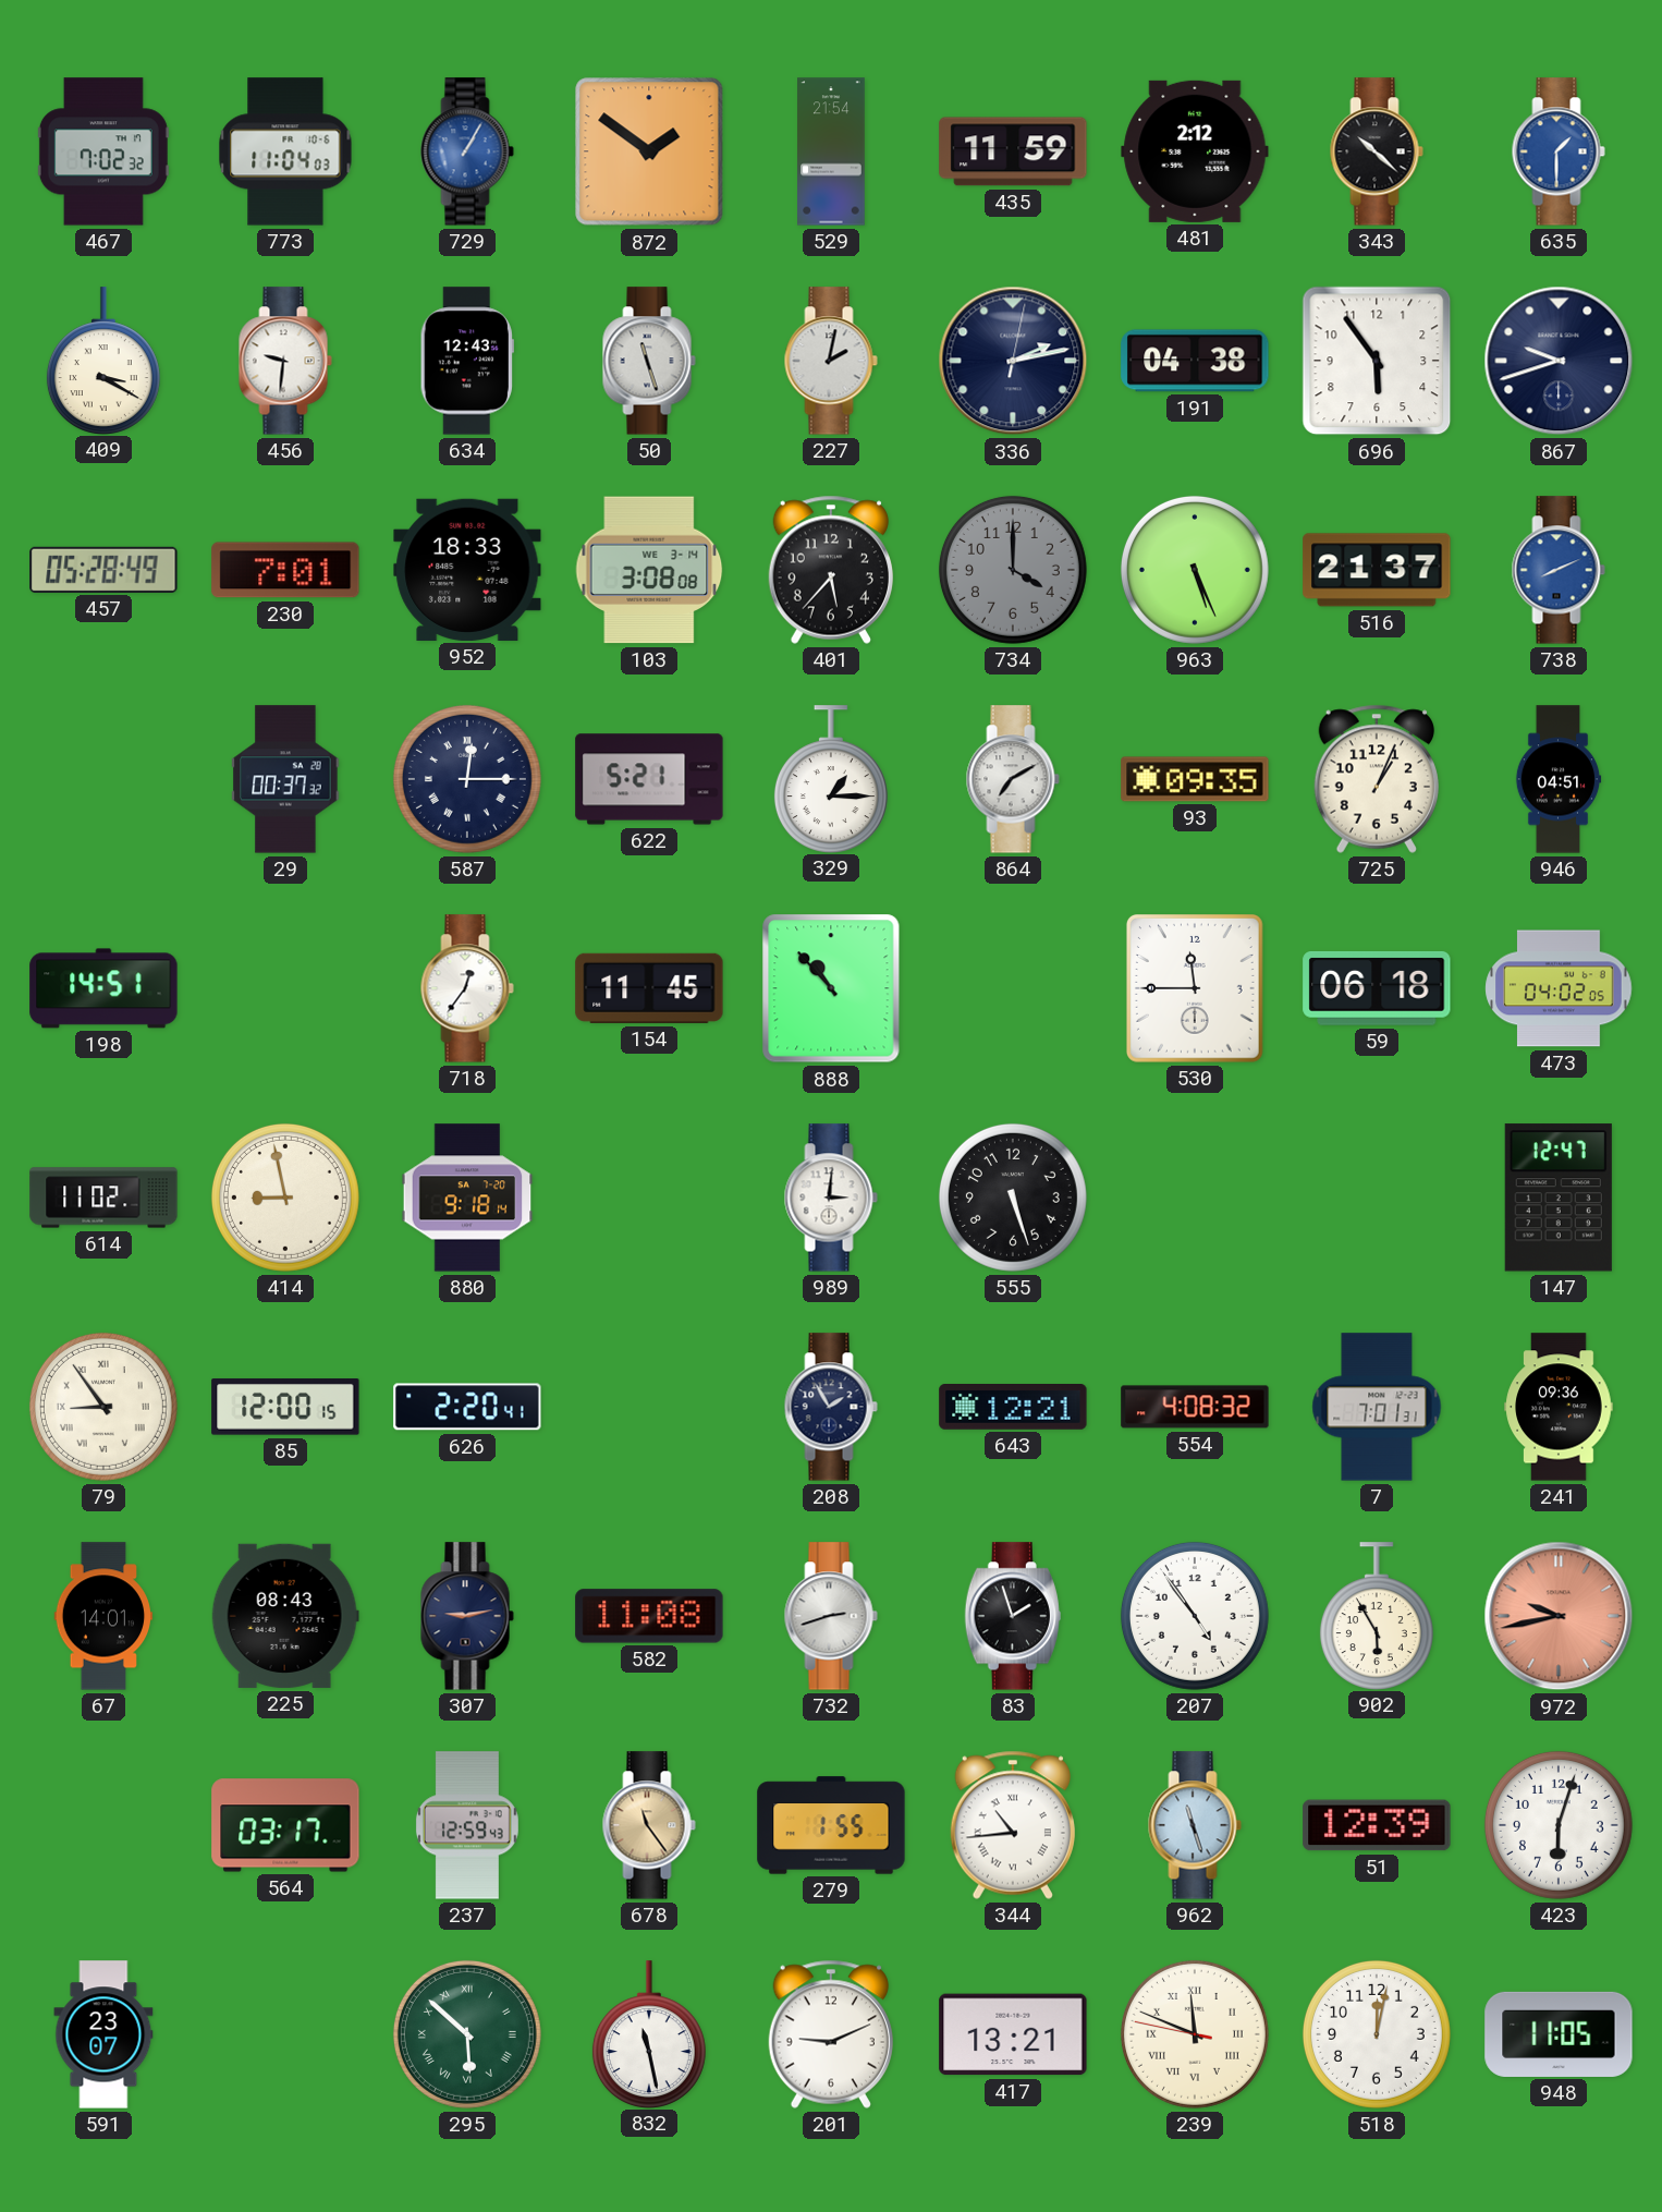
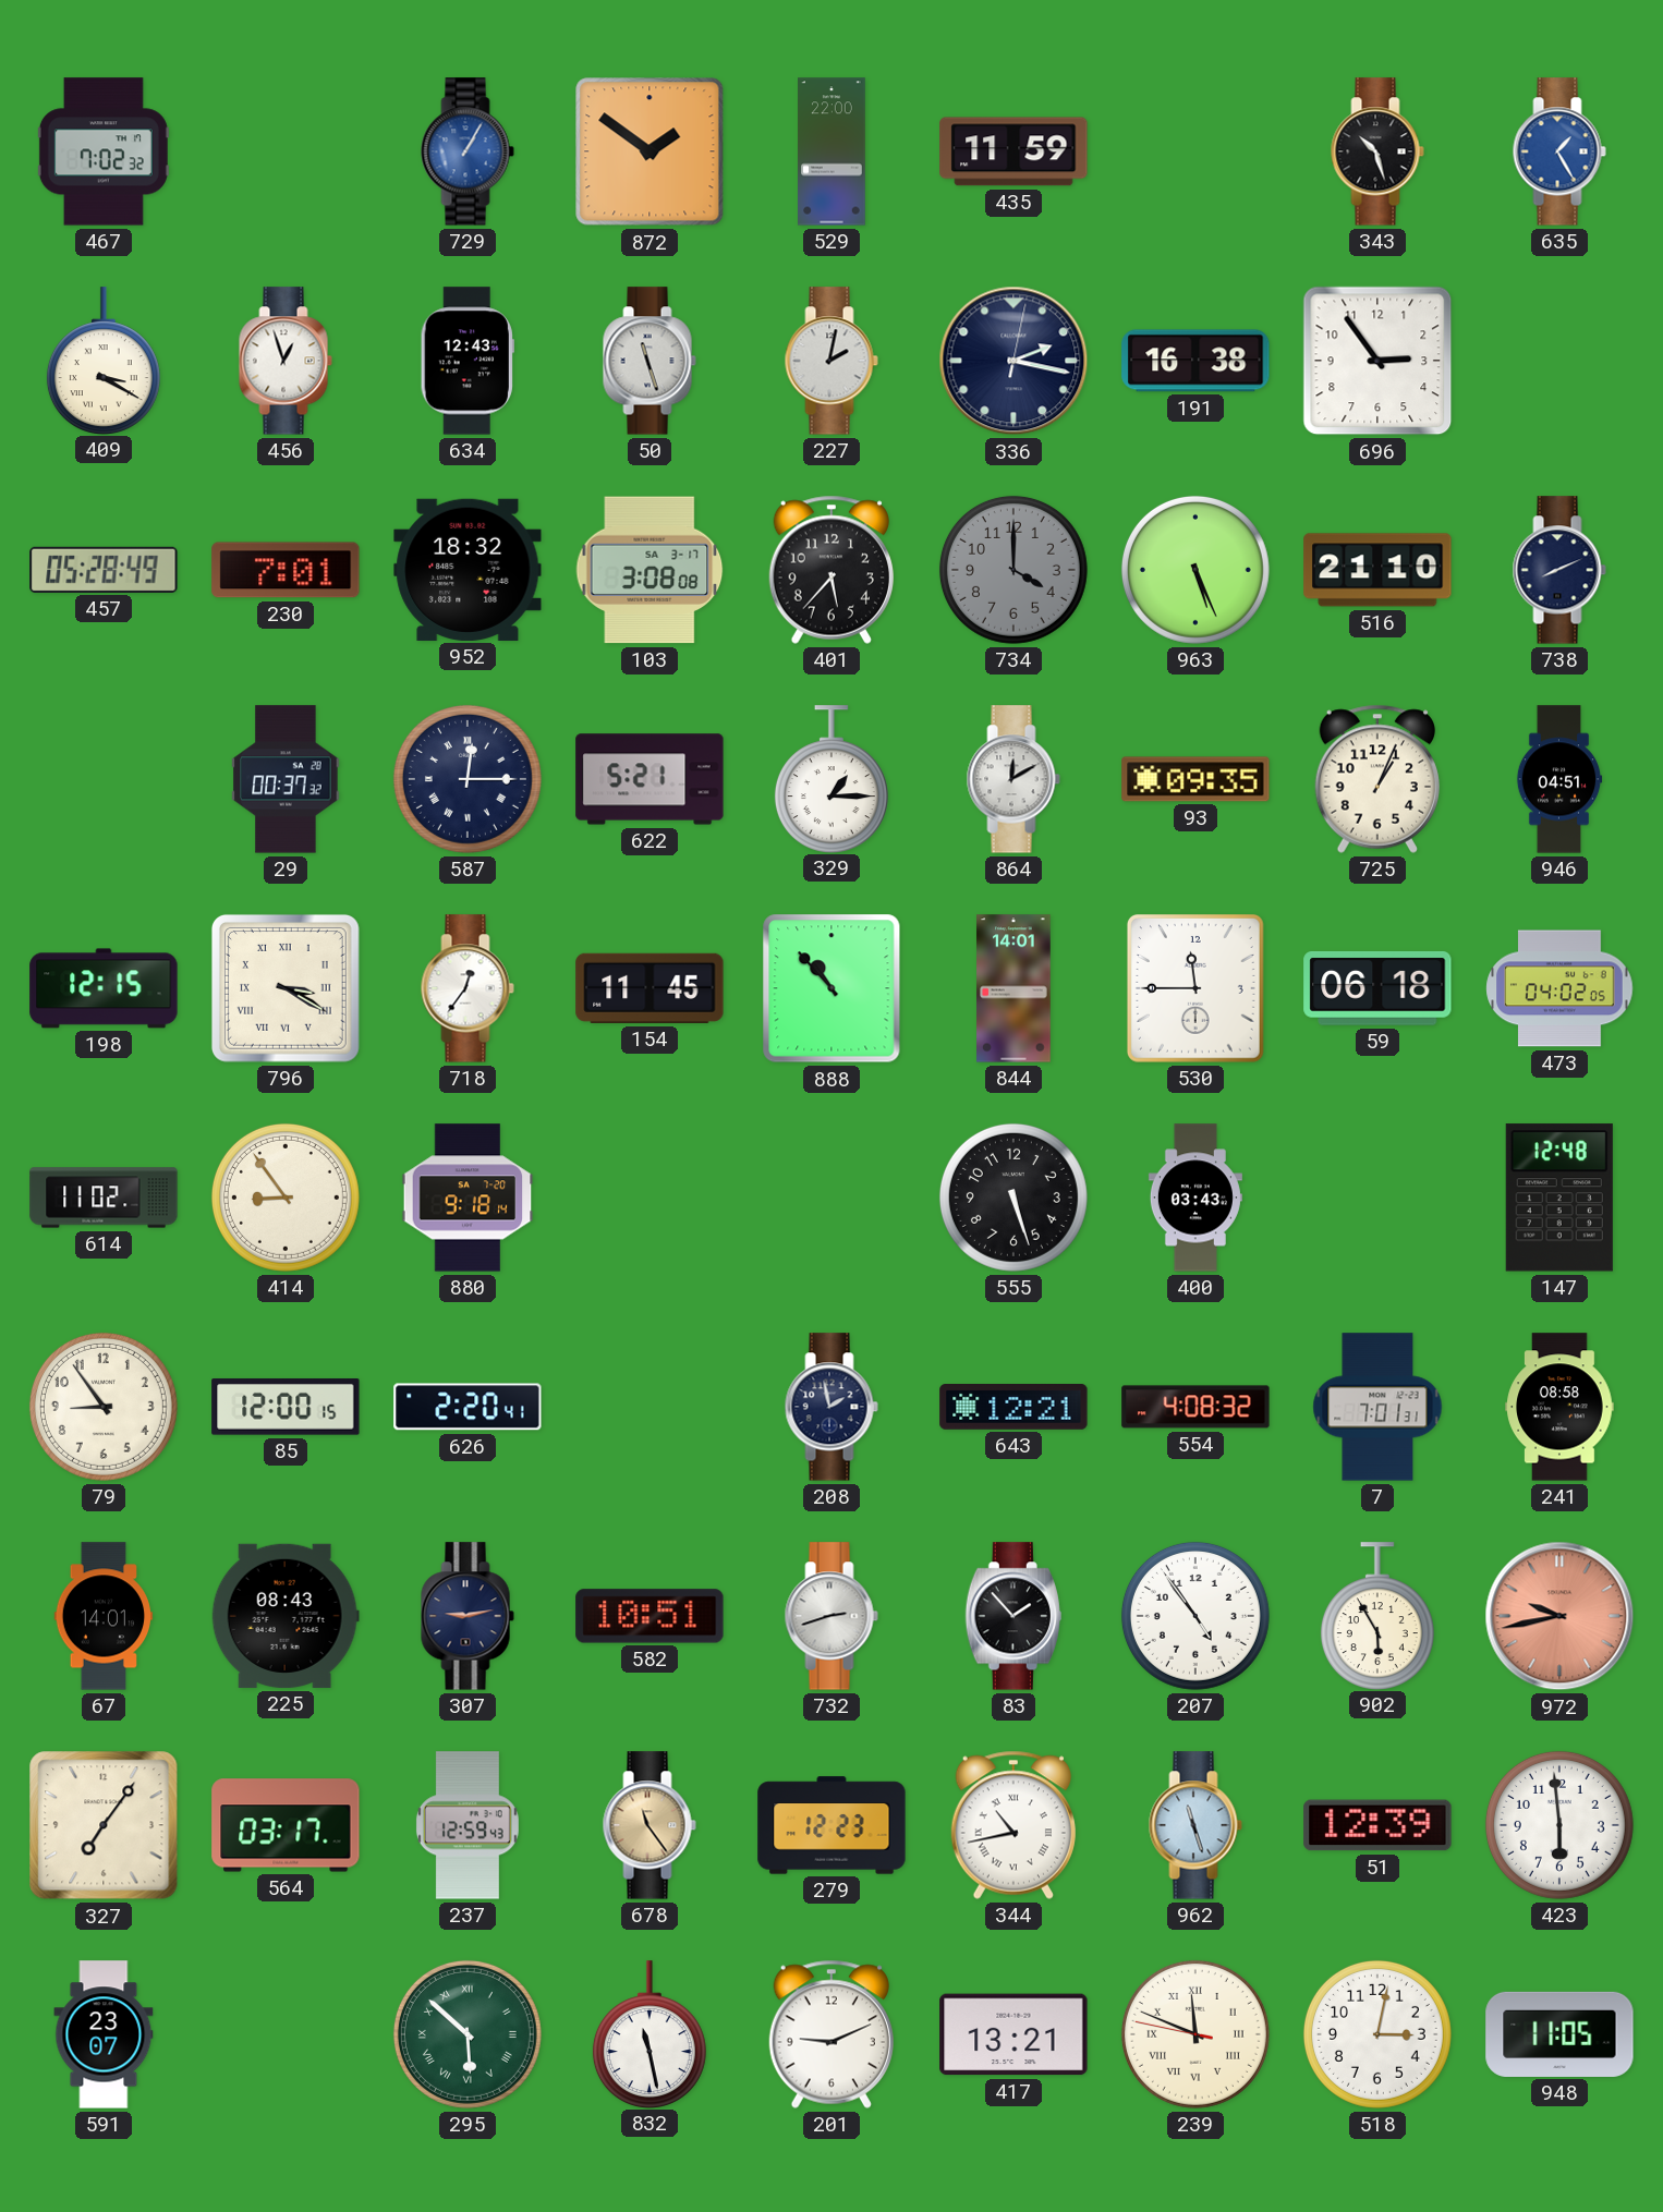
773: 11:04 -> none (285, 151)
529: 21:54 -> 22:00 (832, 151)
481: 2:12 -> none (1195, 151)
343: 10:22 -> 10:27 (1377, 151)
635: 1:30 -> 1:25 (1559, 151)
456: 9:31 -> 12:57 (286, 361)
336: 2:13 -> 2:17 (1013, 361)
191: 04:38 -> 16:38 (1195, 361)
696: 5:54 -> 2:54 (1377, 361)
867: 9:42 -> none (1559, 361)
952: 18:33 -> 18:32 (468, 570)
103 date: WE 3-14 -> SA 3-17 (650, 570)
516: 21:37 -> 21:10 (1377, 570)
738 dial: blue -> navy (1559, 570)
864: 7:10 -> 12:10 (1013, 779)
198: 14:51 -> 12:15 (104, 988)
796: none -> 3:20 (286, 988)
844: none -> 14:01 (1013, 988)
414: 8:58 -> 8:54 (286, 1198)
989: 3:01 -> none (831, 1198)
400: none -> 03:43 (1195, 1198)
147: 12:47 -> 12:48 (1559, 1198)
79 numerals: Roman -> Arabic (104, 1407)
208: 1:55 -> 1:58 (832, 1407)
241: 09:36 -> 08:58 (1559, 1407)
582: 11:08 -> 10:51 (650, 1616)
83: 1:57 -> 1:53 (1013, 1616)
327: none -> 7:06 (104, 1825)
279: 1:55 -> 12:23 (832, 1825)
344: 10:44 -> 10:43 (1012, 1825)
423: 6:03 -> 5:59 (1559, 1825)
518: 12:02 -> 3:02 (1377, 2034)
